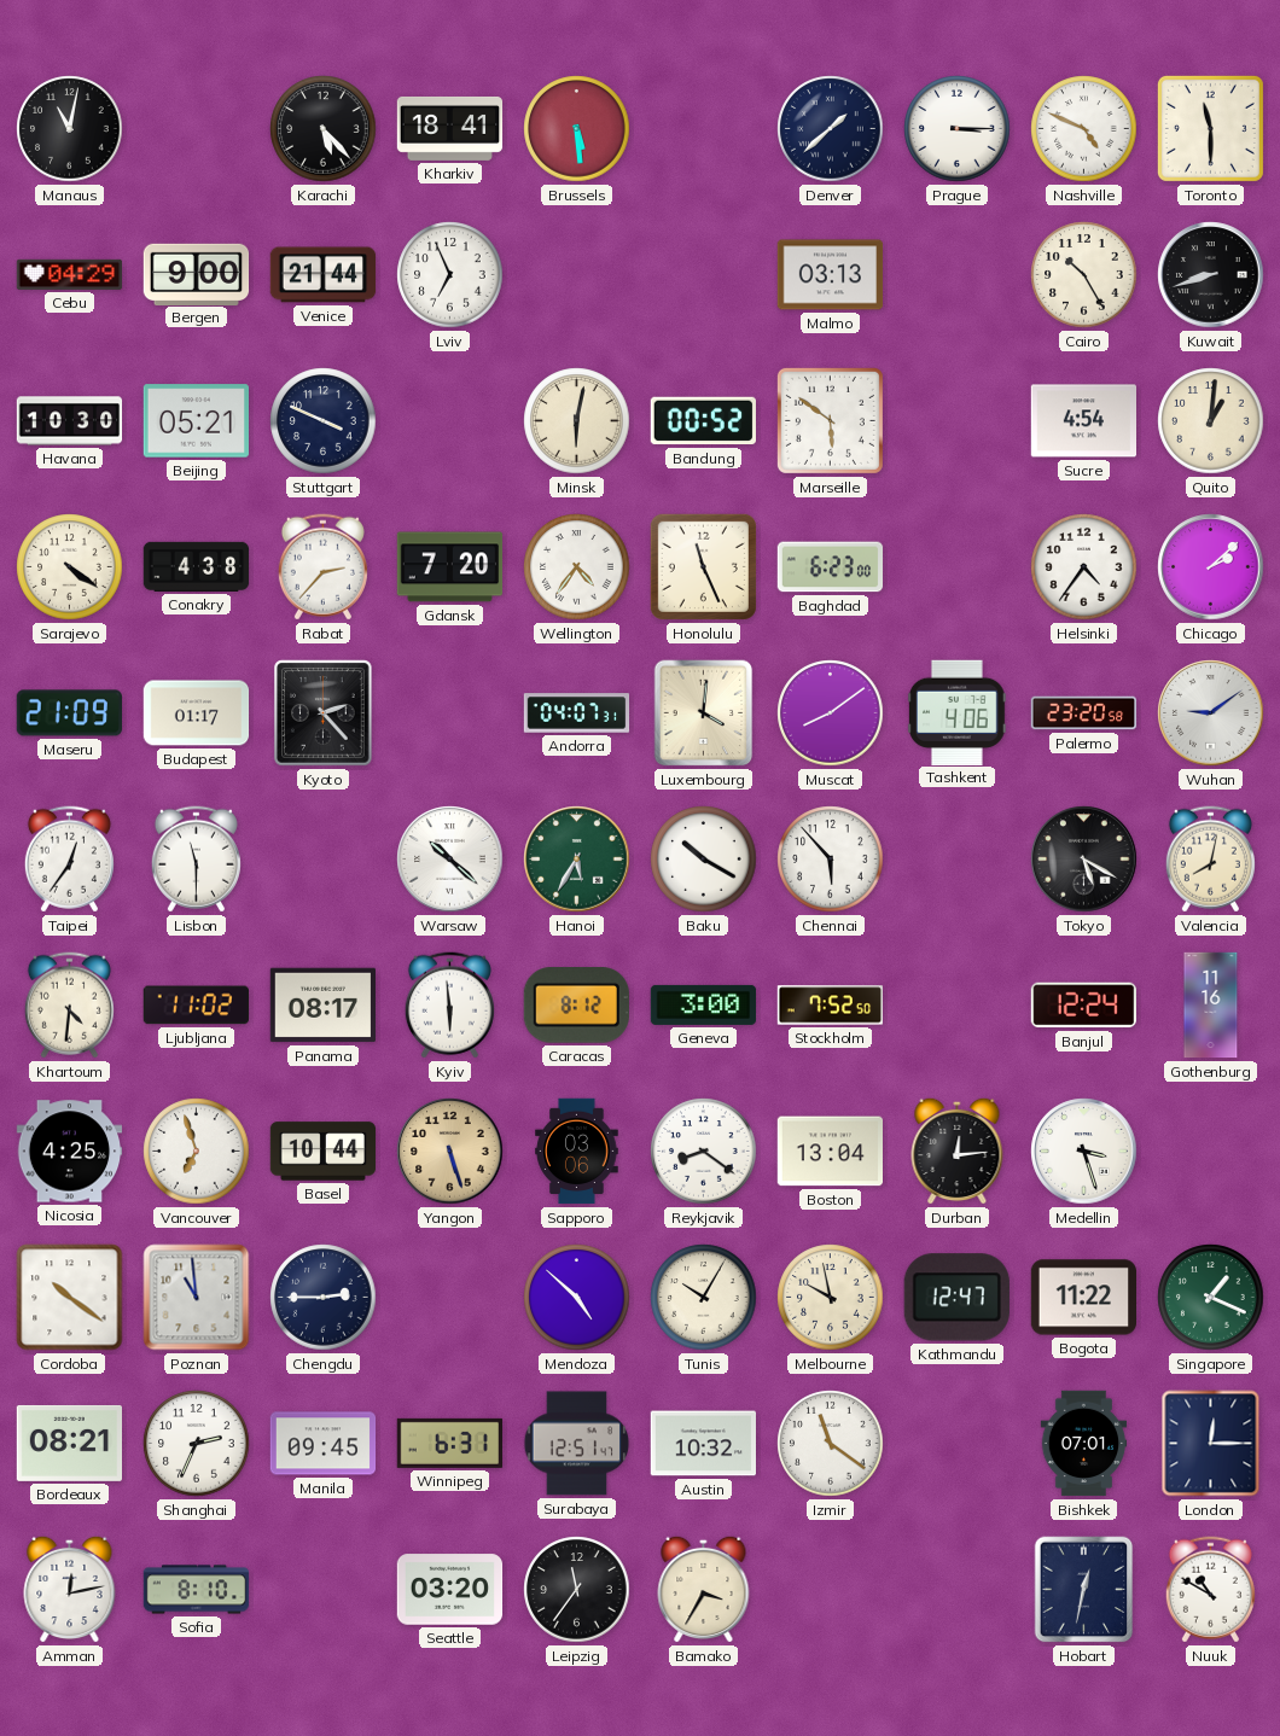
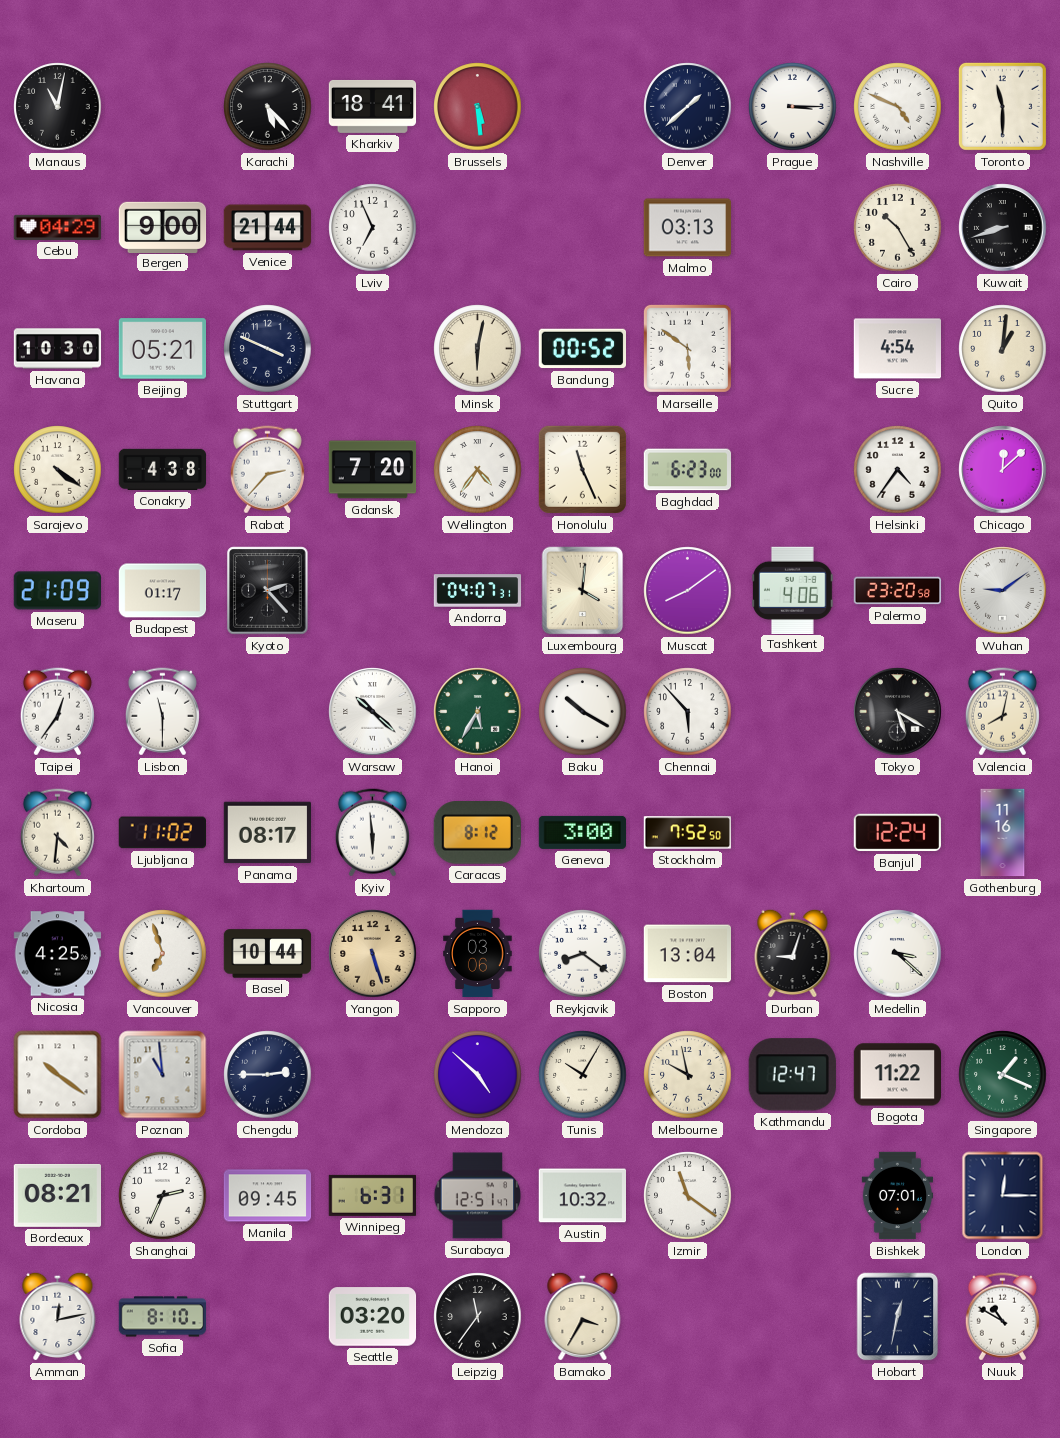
Chicago: 2:08 -> 12:08 (1003, 470)
Durban: 12:14 -> 9:03 (793, 953)
Medellin: 3:27 -> 3:22 (898, 954)
